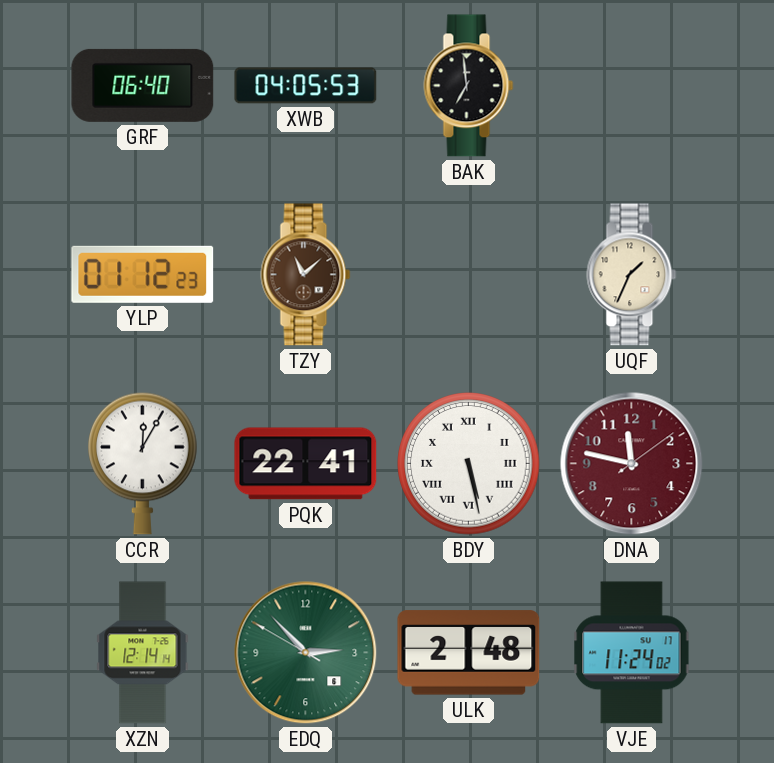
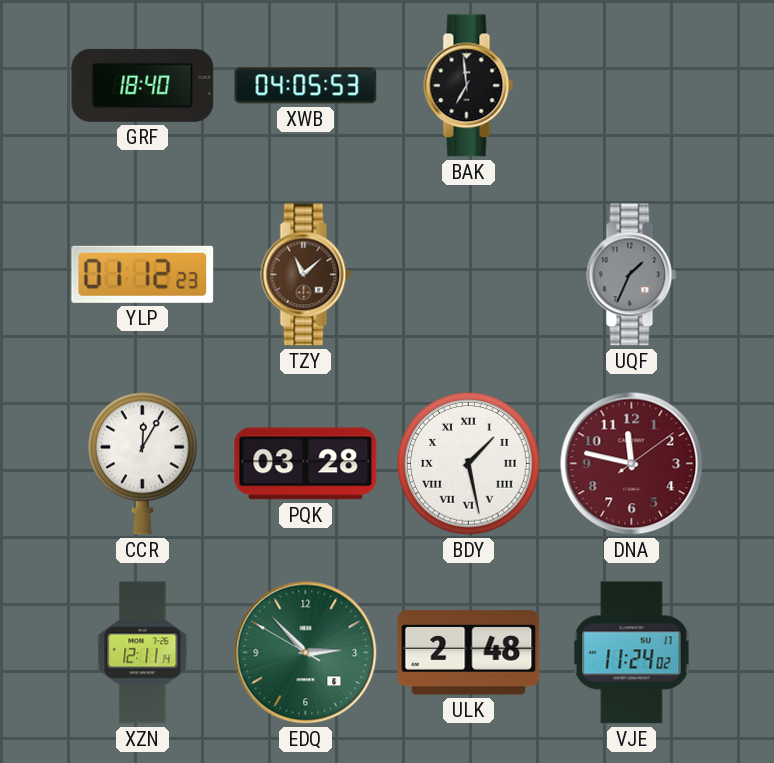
GRF: 06:40 -> 18:40 (143, 85)
UQF dial: cream -> grey (632, 275)
PQK: 22:41 -> 03:28 (306, 464)
BDY: 5:28 -> 1:28 (469, 464)
XZN: 12:14 -> 12:11 (143, 653)
